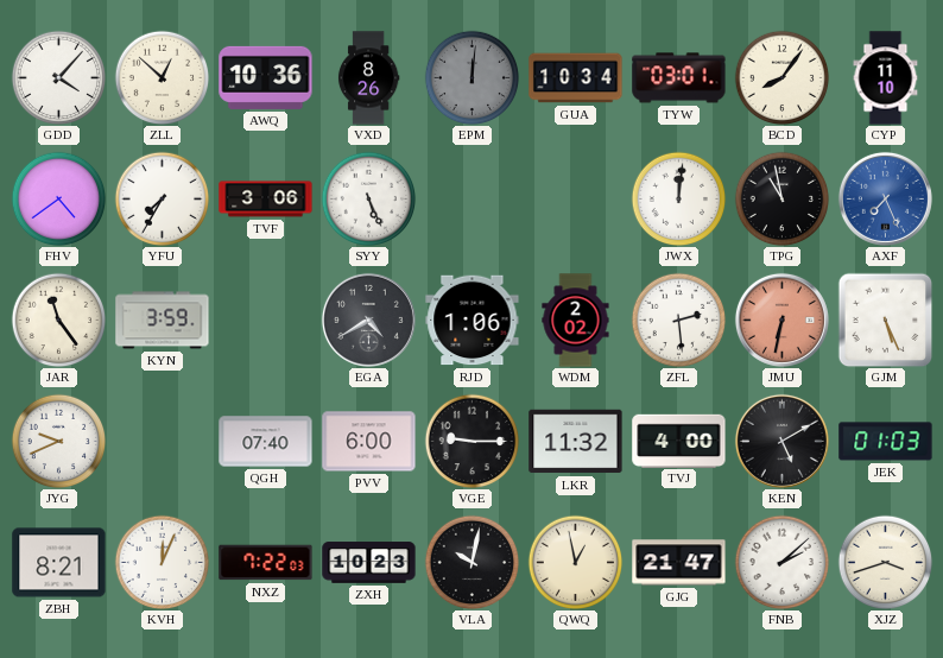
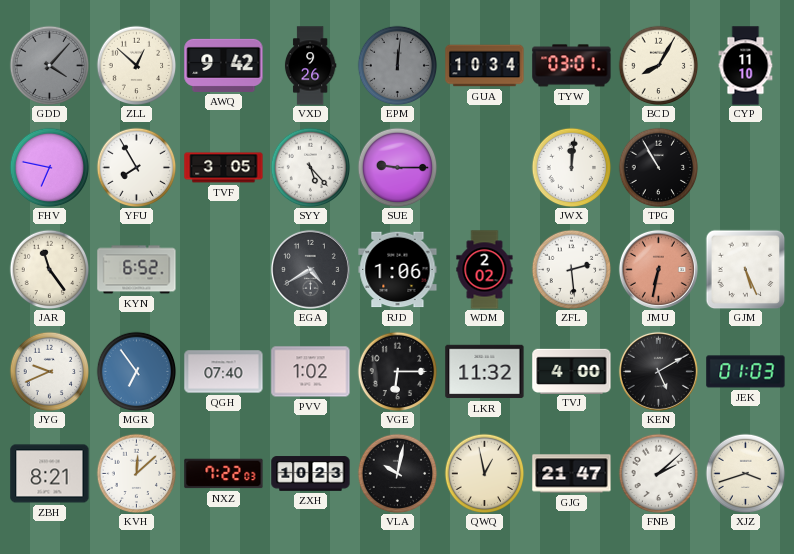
GDD dial: white -> grey (49, 65)
AWQ: 10:36 -> 9:42 (224, 65)
VXD: 8:26 -> 9:26 (310, 66)
BCD: 8:06 -> 8:05 (658, 65)
FHV: 4:39 -> 6:47 (49, 167)
YFU: 7:35 -> 7:55 (136, 167)
TVF: 3:06 -> 3:05 (224, 168)
SYY: 5:26 -> 5:23 (310, 167)
SUE: none -> 9:15 (397, 167)
TPG: 10:58 -> 10:55 (658, 167)
AXF: 7:26 -> none (885, 198)
KYN: 3:59 -> 6:52 (137, 270)
MGR: none -> 6:54 (136, 371)
PVV: 6:00 -> 1:02 (311, 372)
VGE: 9:15 -> 6:15 (397, 371)
KVH: 12:04 -> 12:08 (136, 473)
